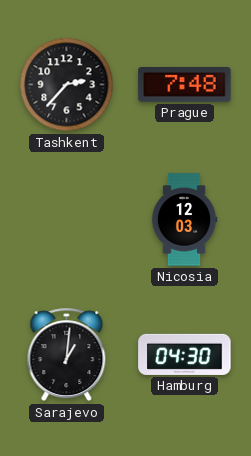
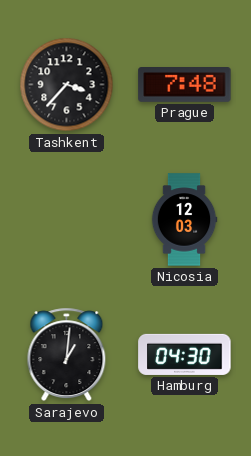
Tashkent: 2:37 -> 3:37 (67, 85)
